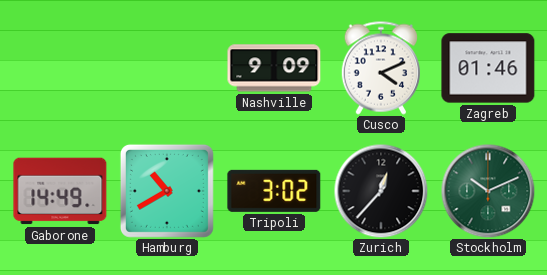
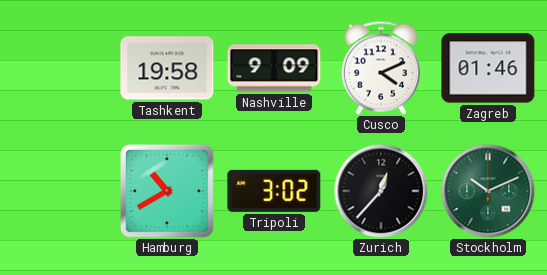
Tashkent: none -> 19:58 (167, 68)
Gaborone: 14:49 -> none (60, 191)
